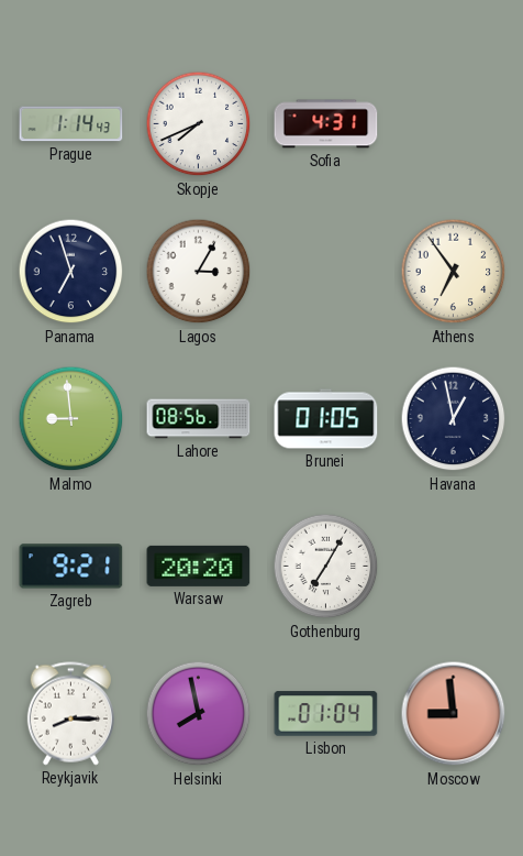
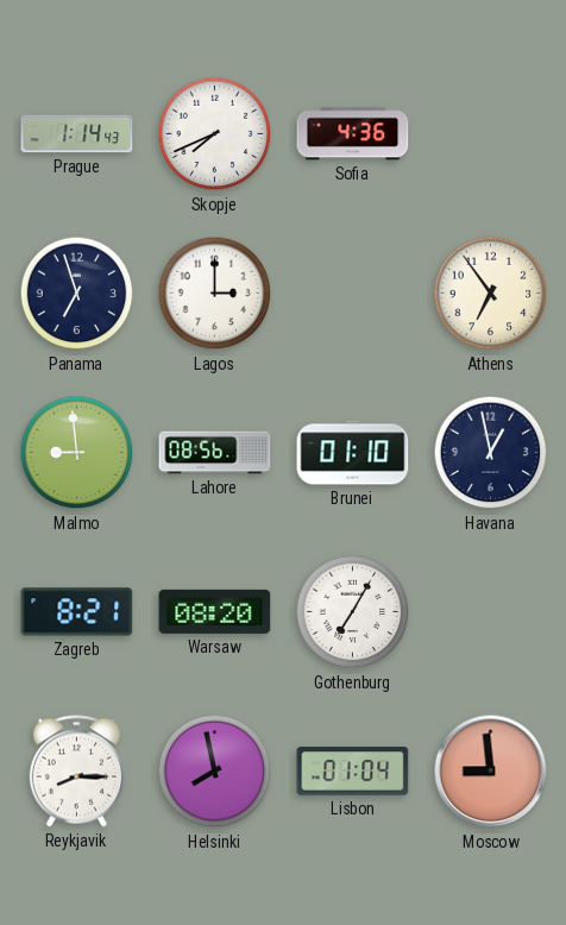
Sofia: 4:31 -> 4:36 (353, 134)
Lagos: 3:05 -> 3:00 (215, 294)
Brunei: 01:05 -> 01:10 (353, 453)
Zagreb: 9:21 -> 8:21 (77, 612)
Warsaw: 20:20 -> 08:20 (215, 611)
